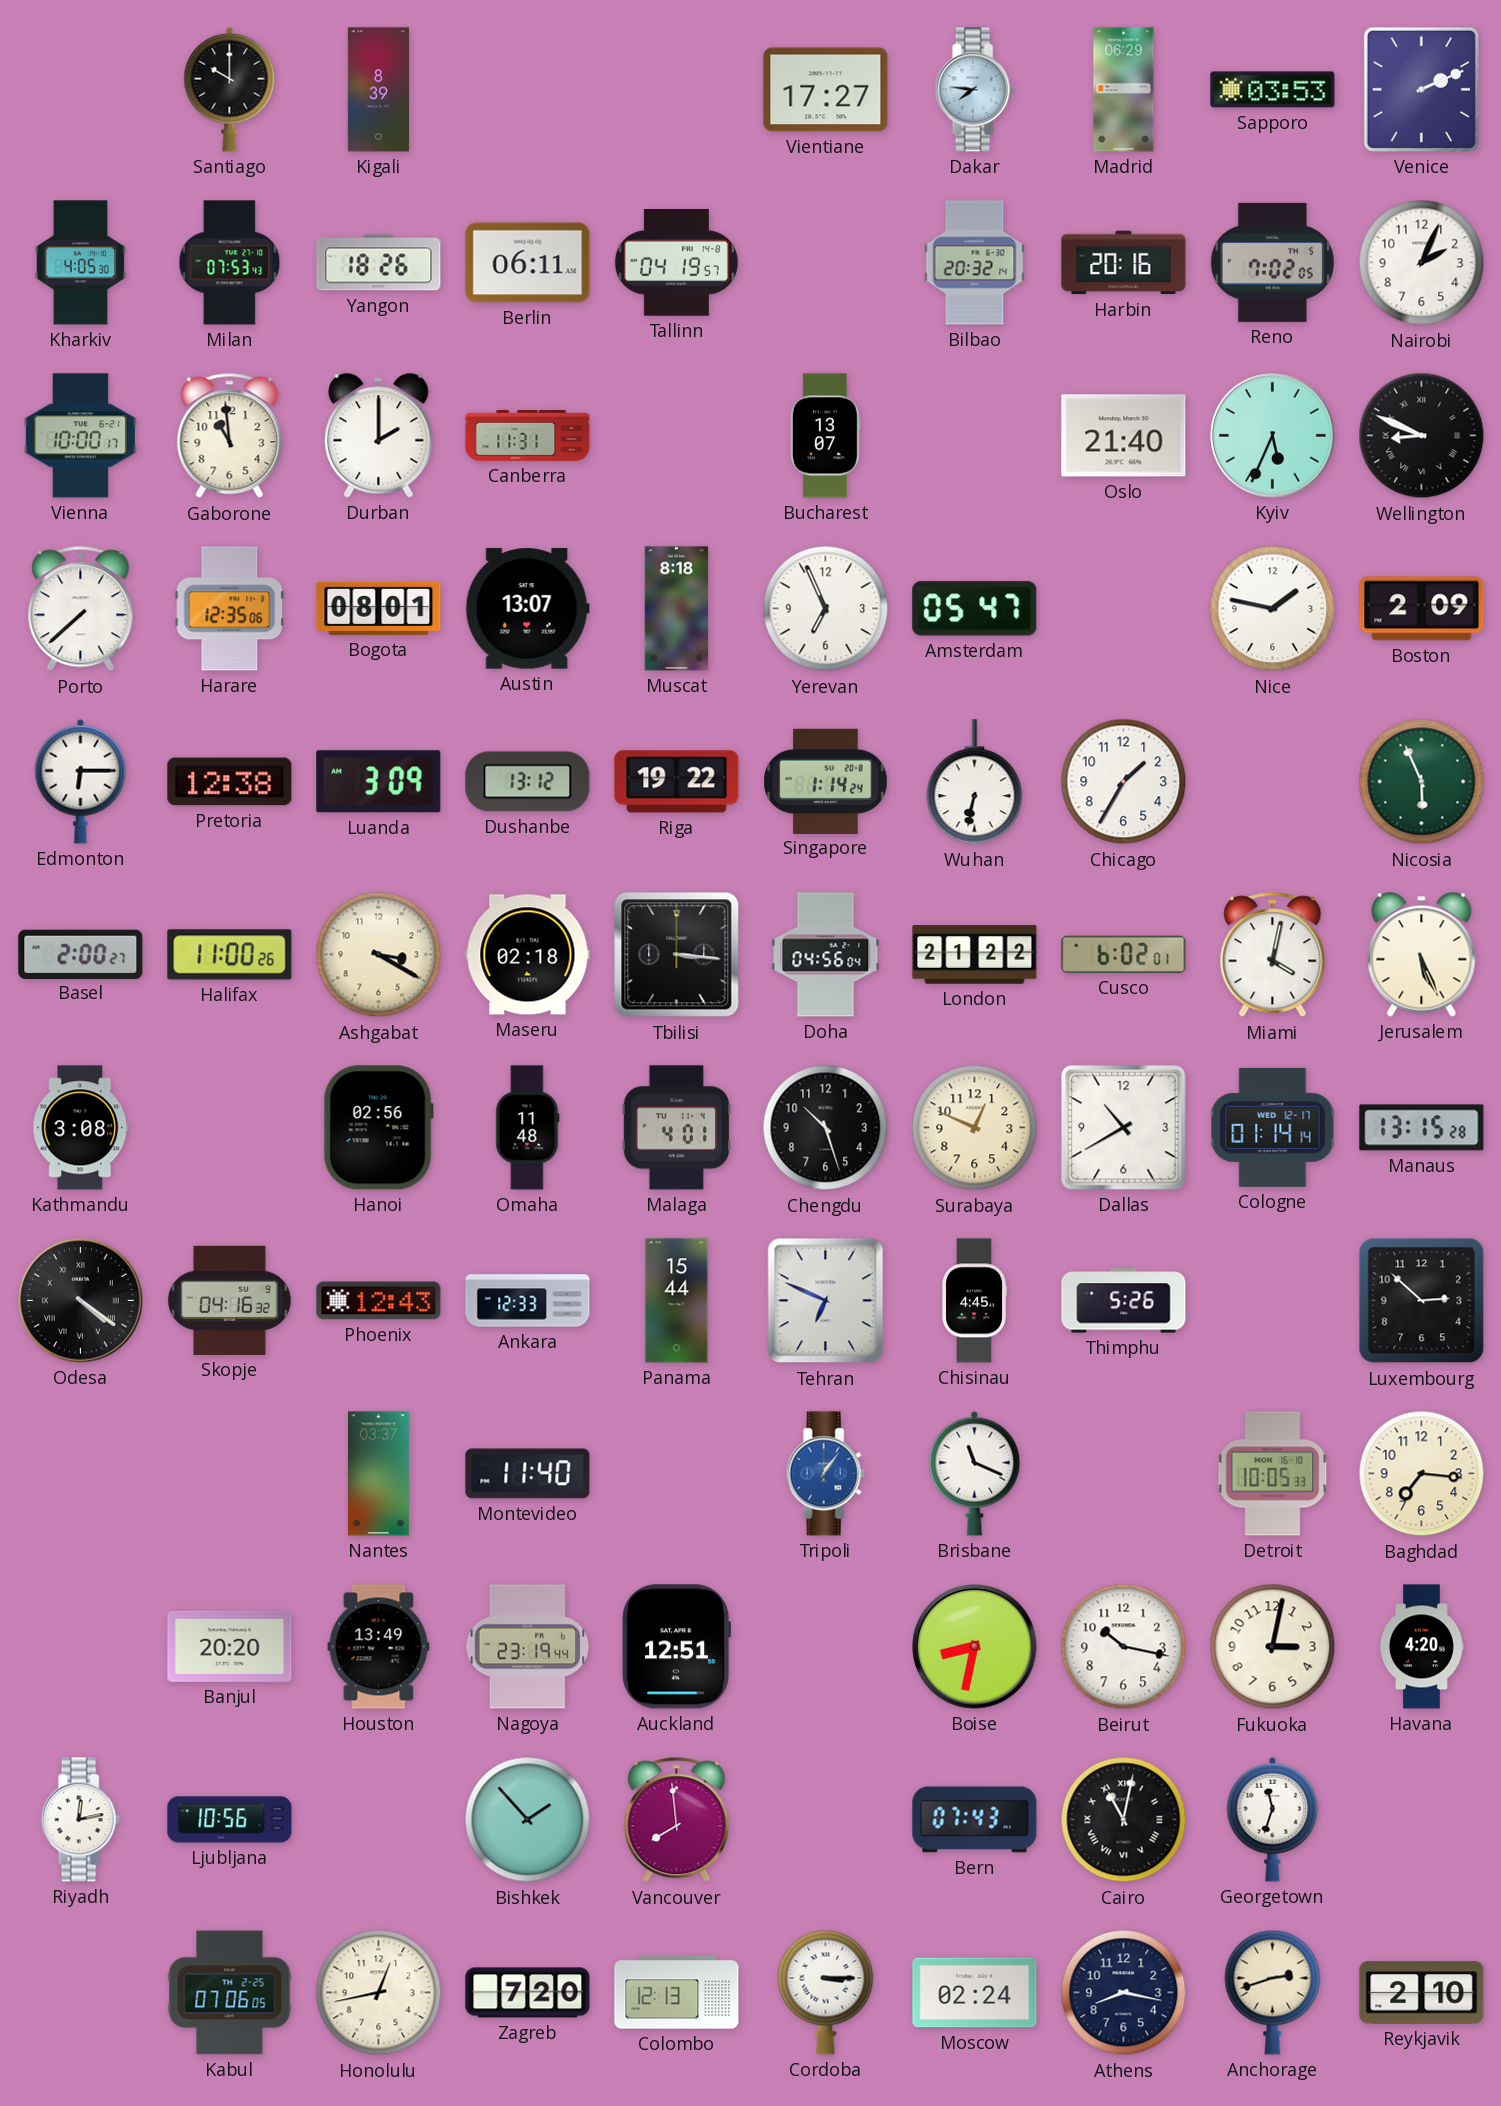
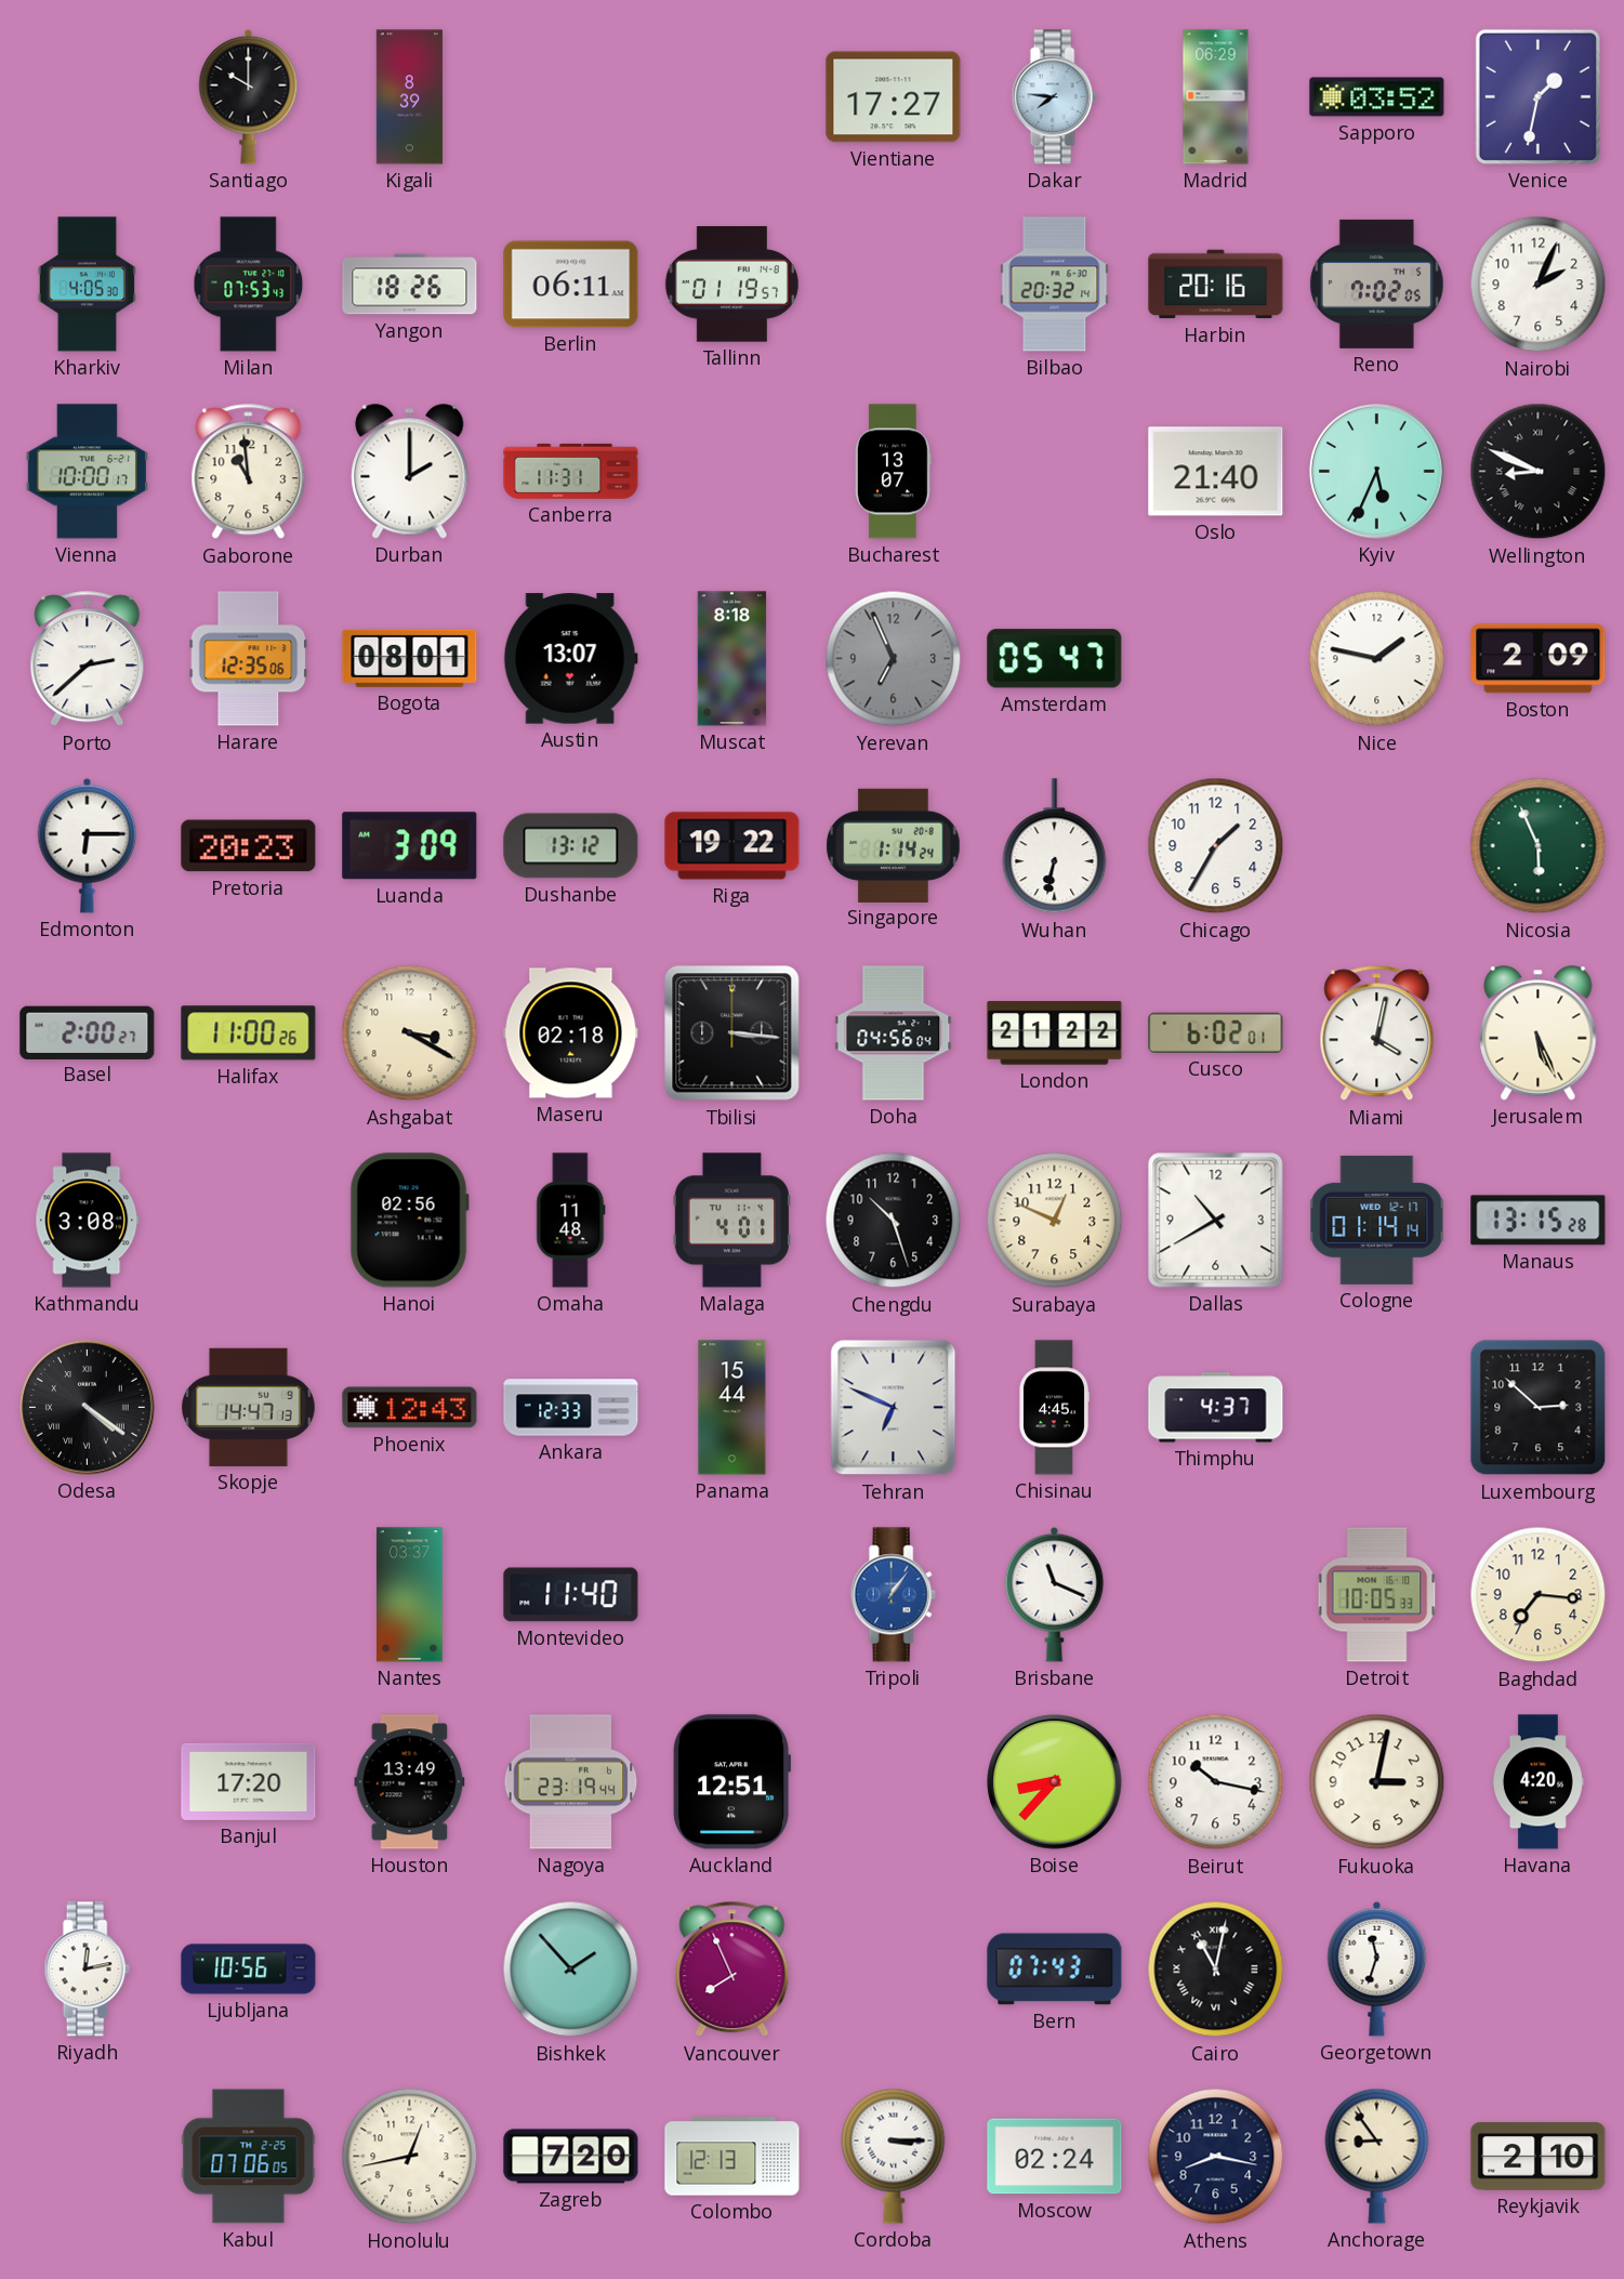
Sapporo: 03:53 -> 03:52 (1377, 97)
Venice: 2:11 -> 1:32 (1537, 96)
Tallinn: 04:19 -> 01:19 (731, 285)
Porto: 7:38 -> 2:38 (88, 659)
Yerevan dial: white -> grey (894, 659)
Pretoria: 12:38 -> 20:23 (249, 846)
Skopje: 04:16 -> 14:47 (248, 1407)
Thimphu: 5:26 -> 4:37 (1216, 1408)
Banjul: 20:20 -> 17:20 (249, 1781)
Boise: 8:32 -> 8:37 (1055, 1782)
Vancouver: 7:59 -> 7:56 (732, 1970)
Anchorage: 2:42 -> 8:54 (1377, 2156)
